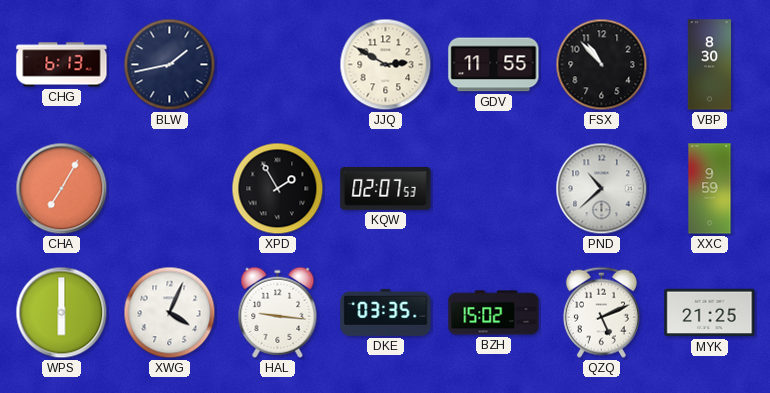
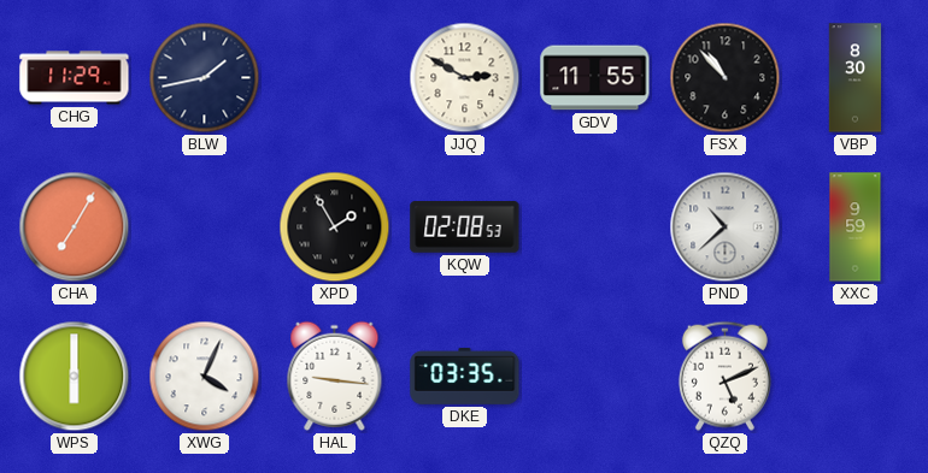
CHG: 6:13 -> 11:29 (75, 78)
KQW: 02:07 -> 02:08 (465, 227)
BZH: 15:02 -> none (494, 313)
MYK: 21:25 -> none (710, 313)
